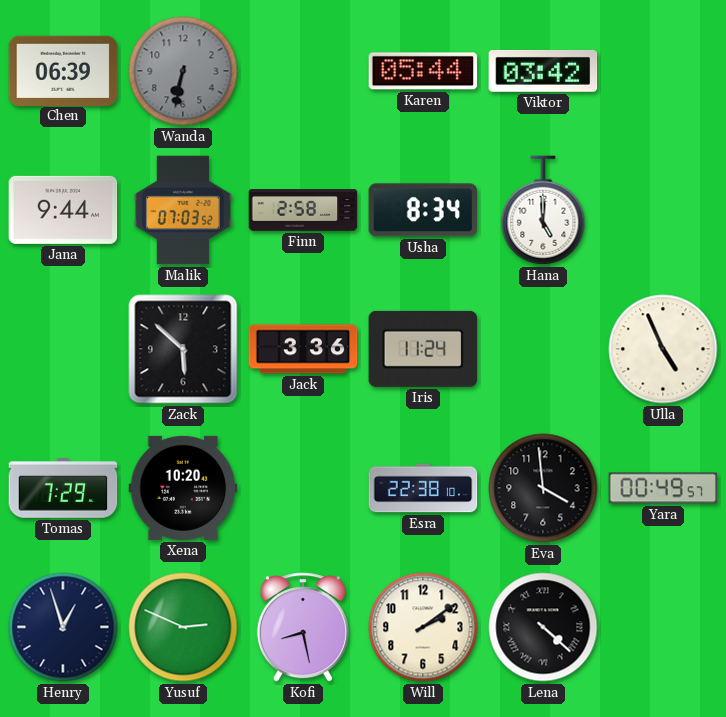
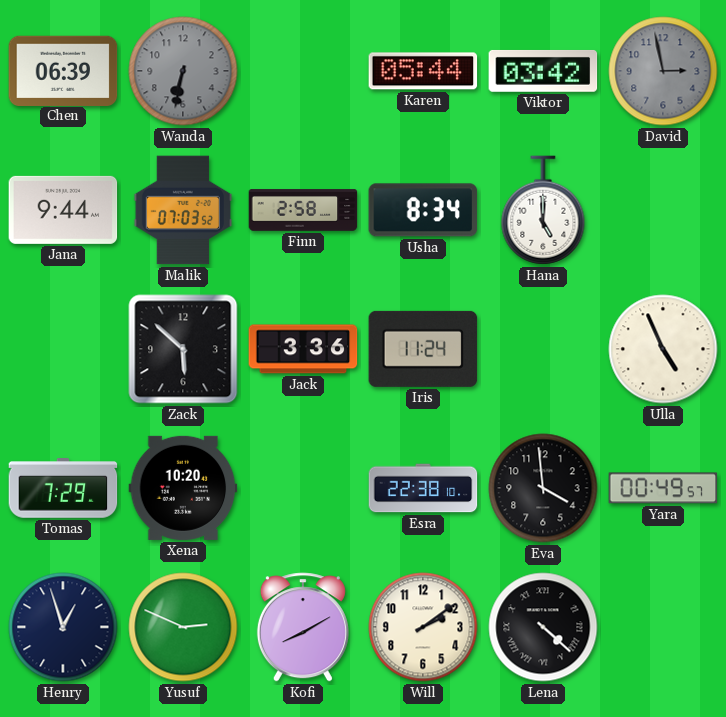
David: none -> 2:58 (663, 71)
Kofi: 8:28 -> 8:10 (303, 627)
